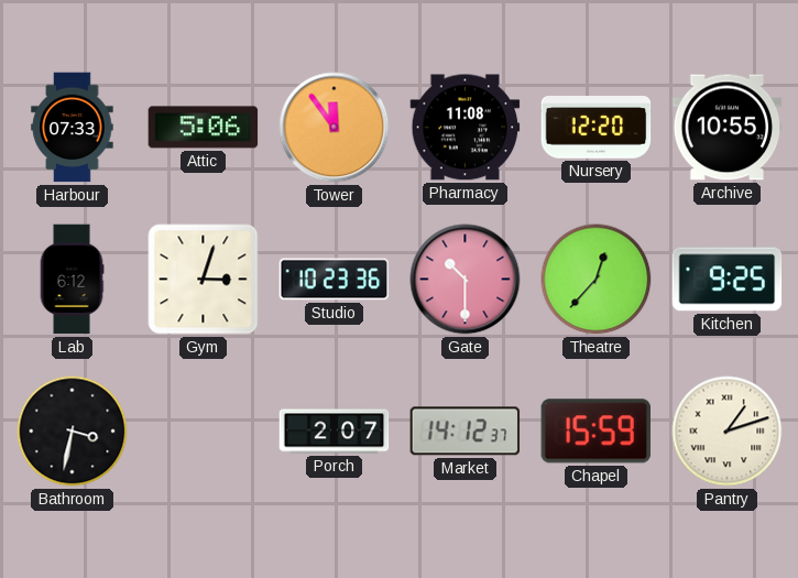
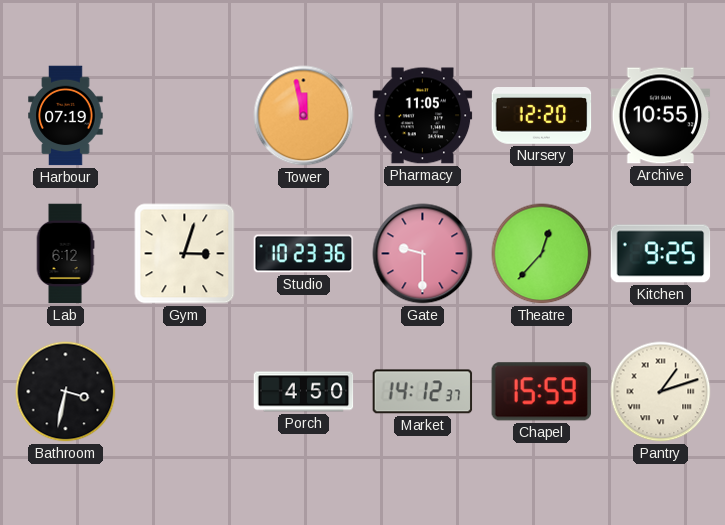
Harbour: 07:33 -> 07:19 (66, 116)
Attic: 5:06 -> none (204, 128)
Tower: 11:54 -> 11:58 (304, 116)
Pharmacy: 11:08 -> 11:05 (423, 116)
Gate: 10:30 -> 9:30 (423, 254)
Porch: 2:07 -> 4:50 (304, 392)
